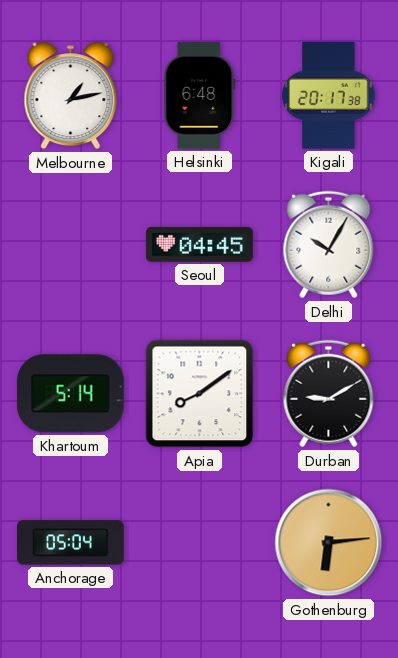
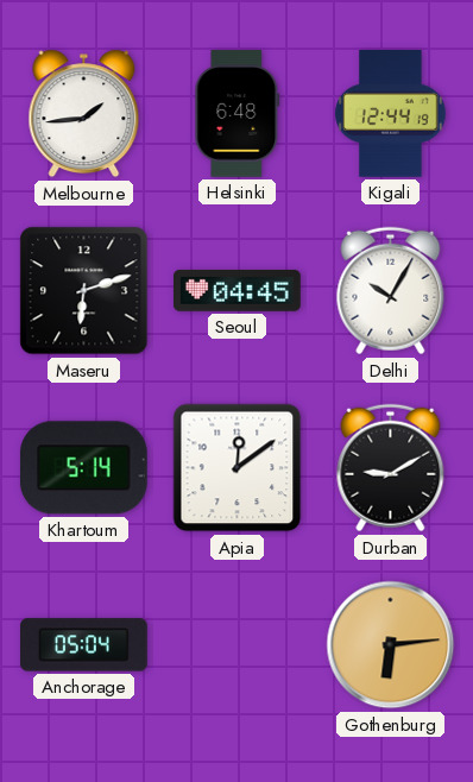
Melbourne: 1:13 -> 1:44 (84, 114)
Kigali: 20:17 -> 12:44 (391, 114)
Maseru: none -> 6:12 (84, 291)
Apia: 8:09 -> 12:09 (238, 468)
